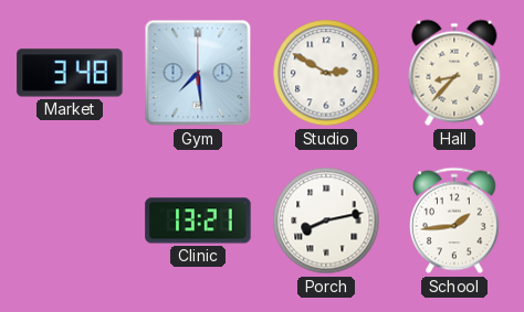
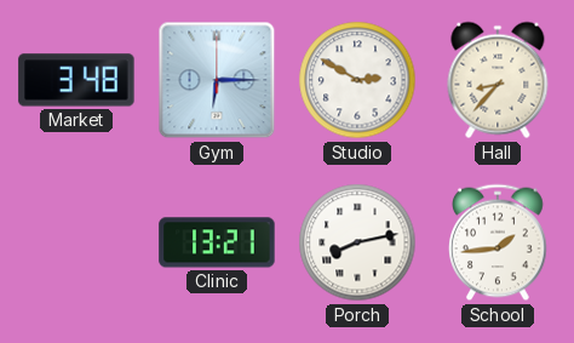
Gym: 7:29 -> 6:15 (217, 80)
